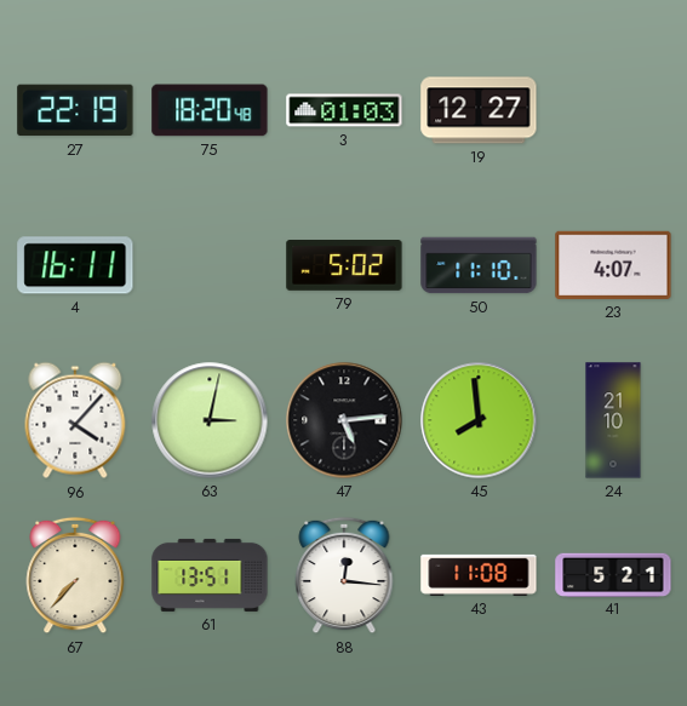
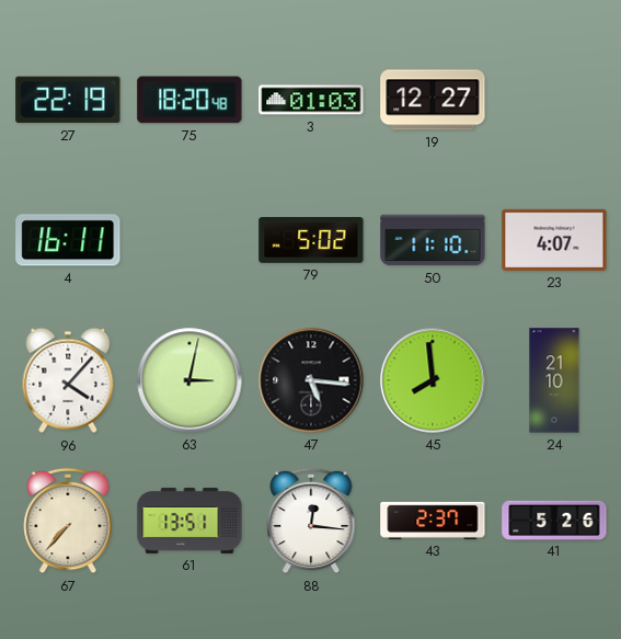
47: 5:14 -> 5:16 (311, 380)
43: 11:08 -> 2:37 (433, 521)
41: 5:21 -> 5:26 (554, 520)
